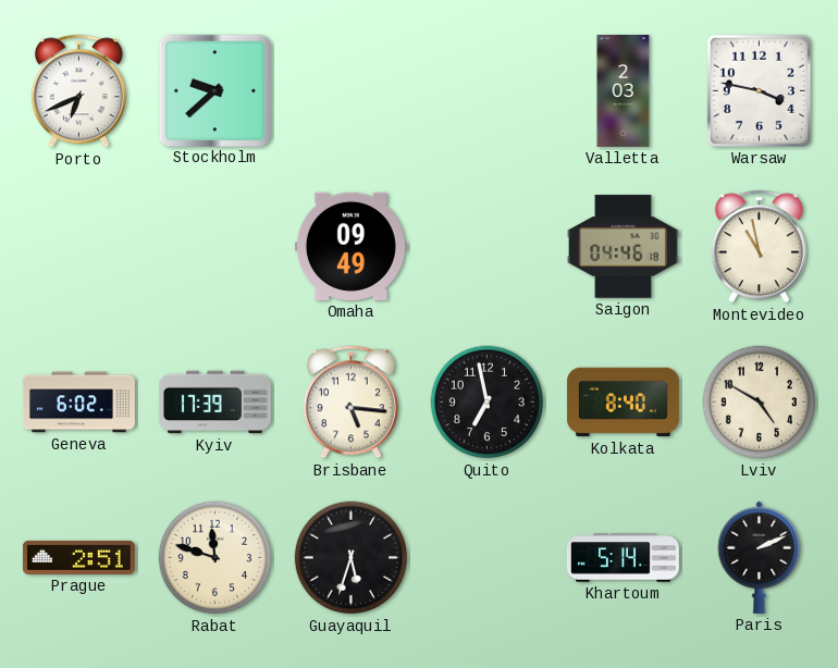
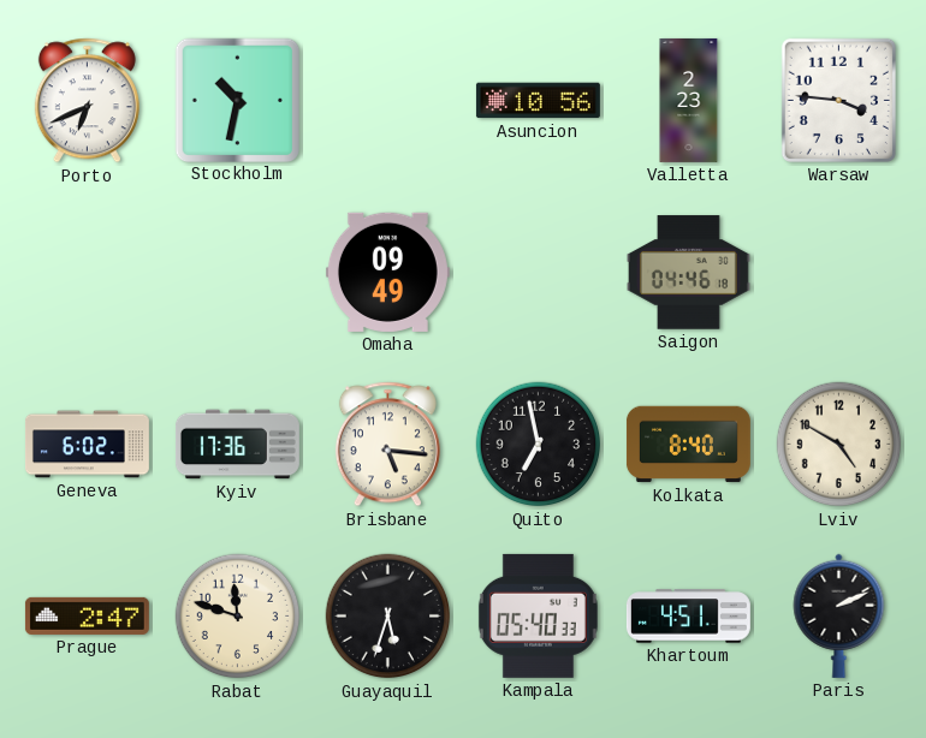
Stockholm: 9:38 -> 10:32 (237, 100)
Asuncion: none -> 10:56 (538, 101)
Valletta: 2:03 -> 2:23 (689, 100)
Warsaw: 3:47 -> 3:46 (838, 100)
Montevideo: 10:58 -> none (759, 247)
Kyiv: 17:39 -> 17:36 (237, 445)
Prague: 2:51 -> 2:47 (87, 615)
Kampala: none -> 05:40 (538, 615)
Khartoum: 5:14 -> 4:51 (688, 617)
